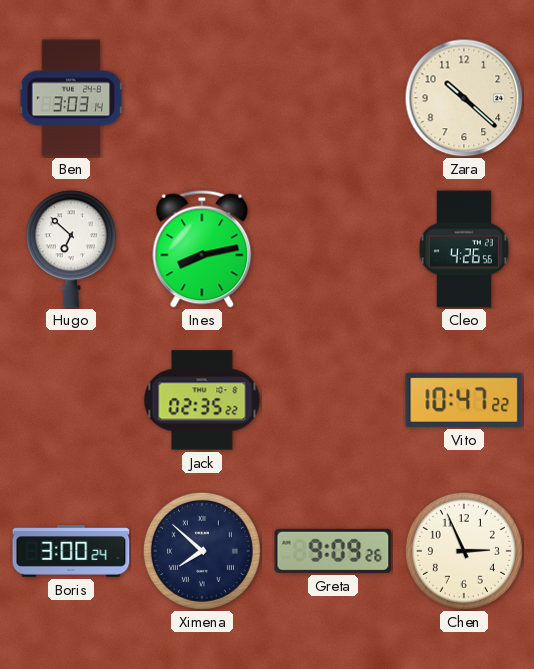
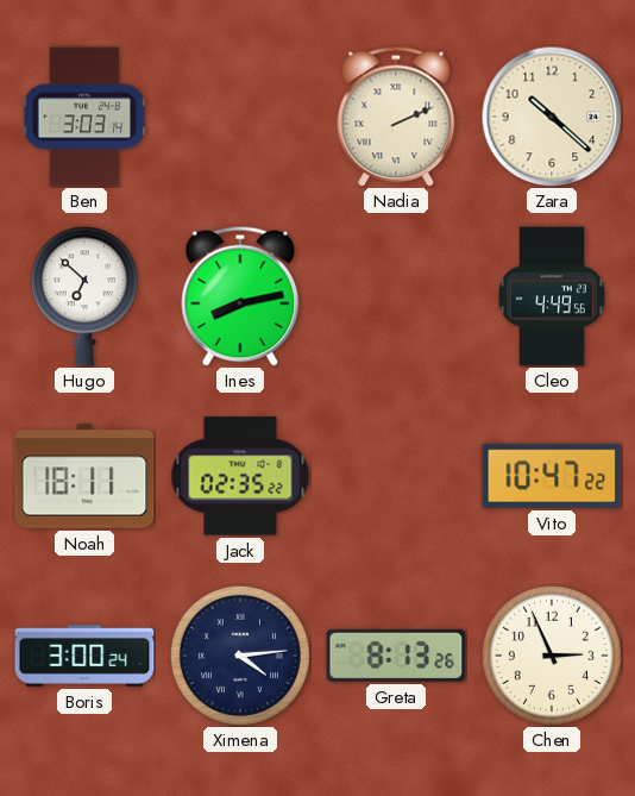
Nadia: none -> 2:11 (396, 117)
Cleo: 4:26 -> 4:49 (552, 296)
Noah: none -> 18:11 (84, 476)
Ximena: 7:52 -> 4:14 (240, 656)
Greta: 9:09 -> 8:13 (396, 656)
